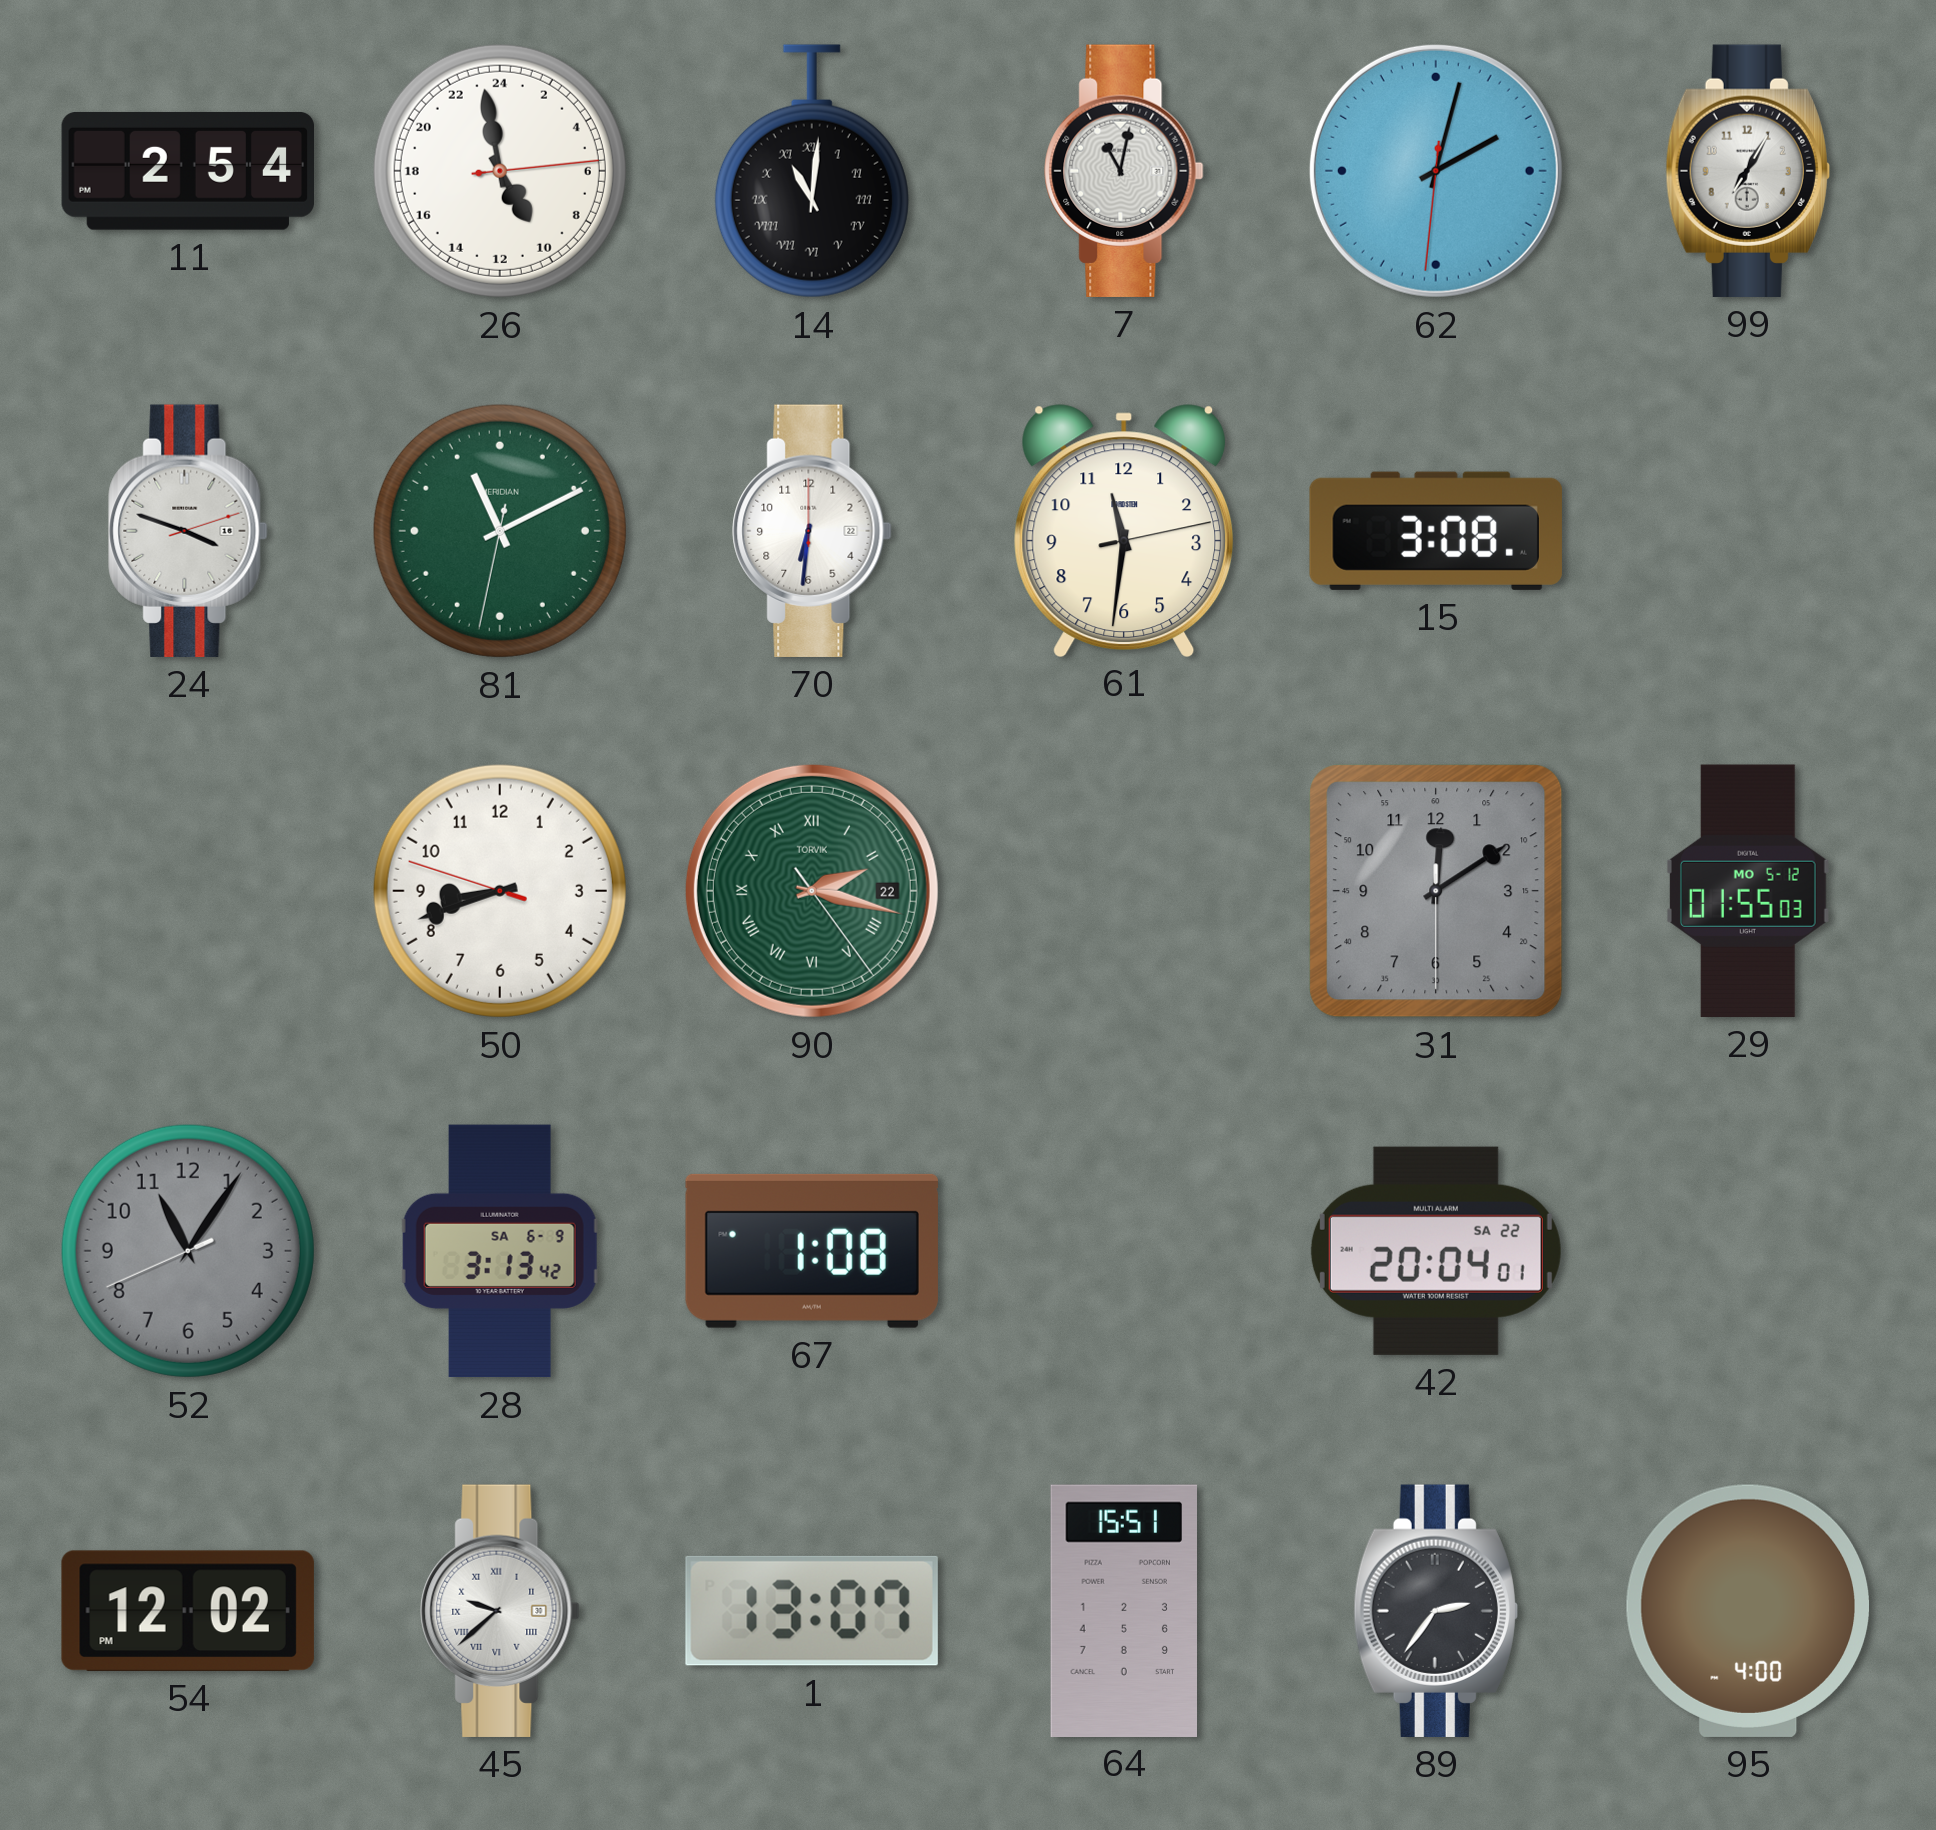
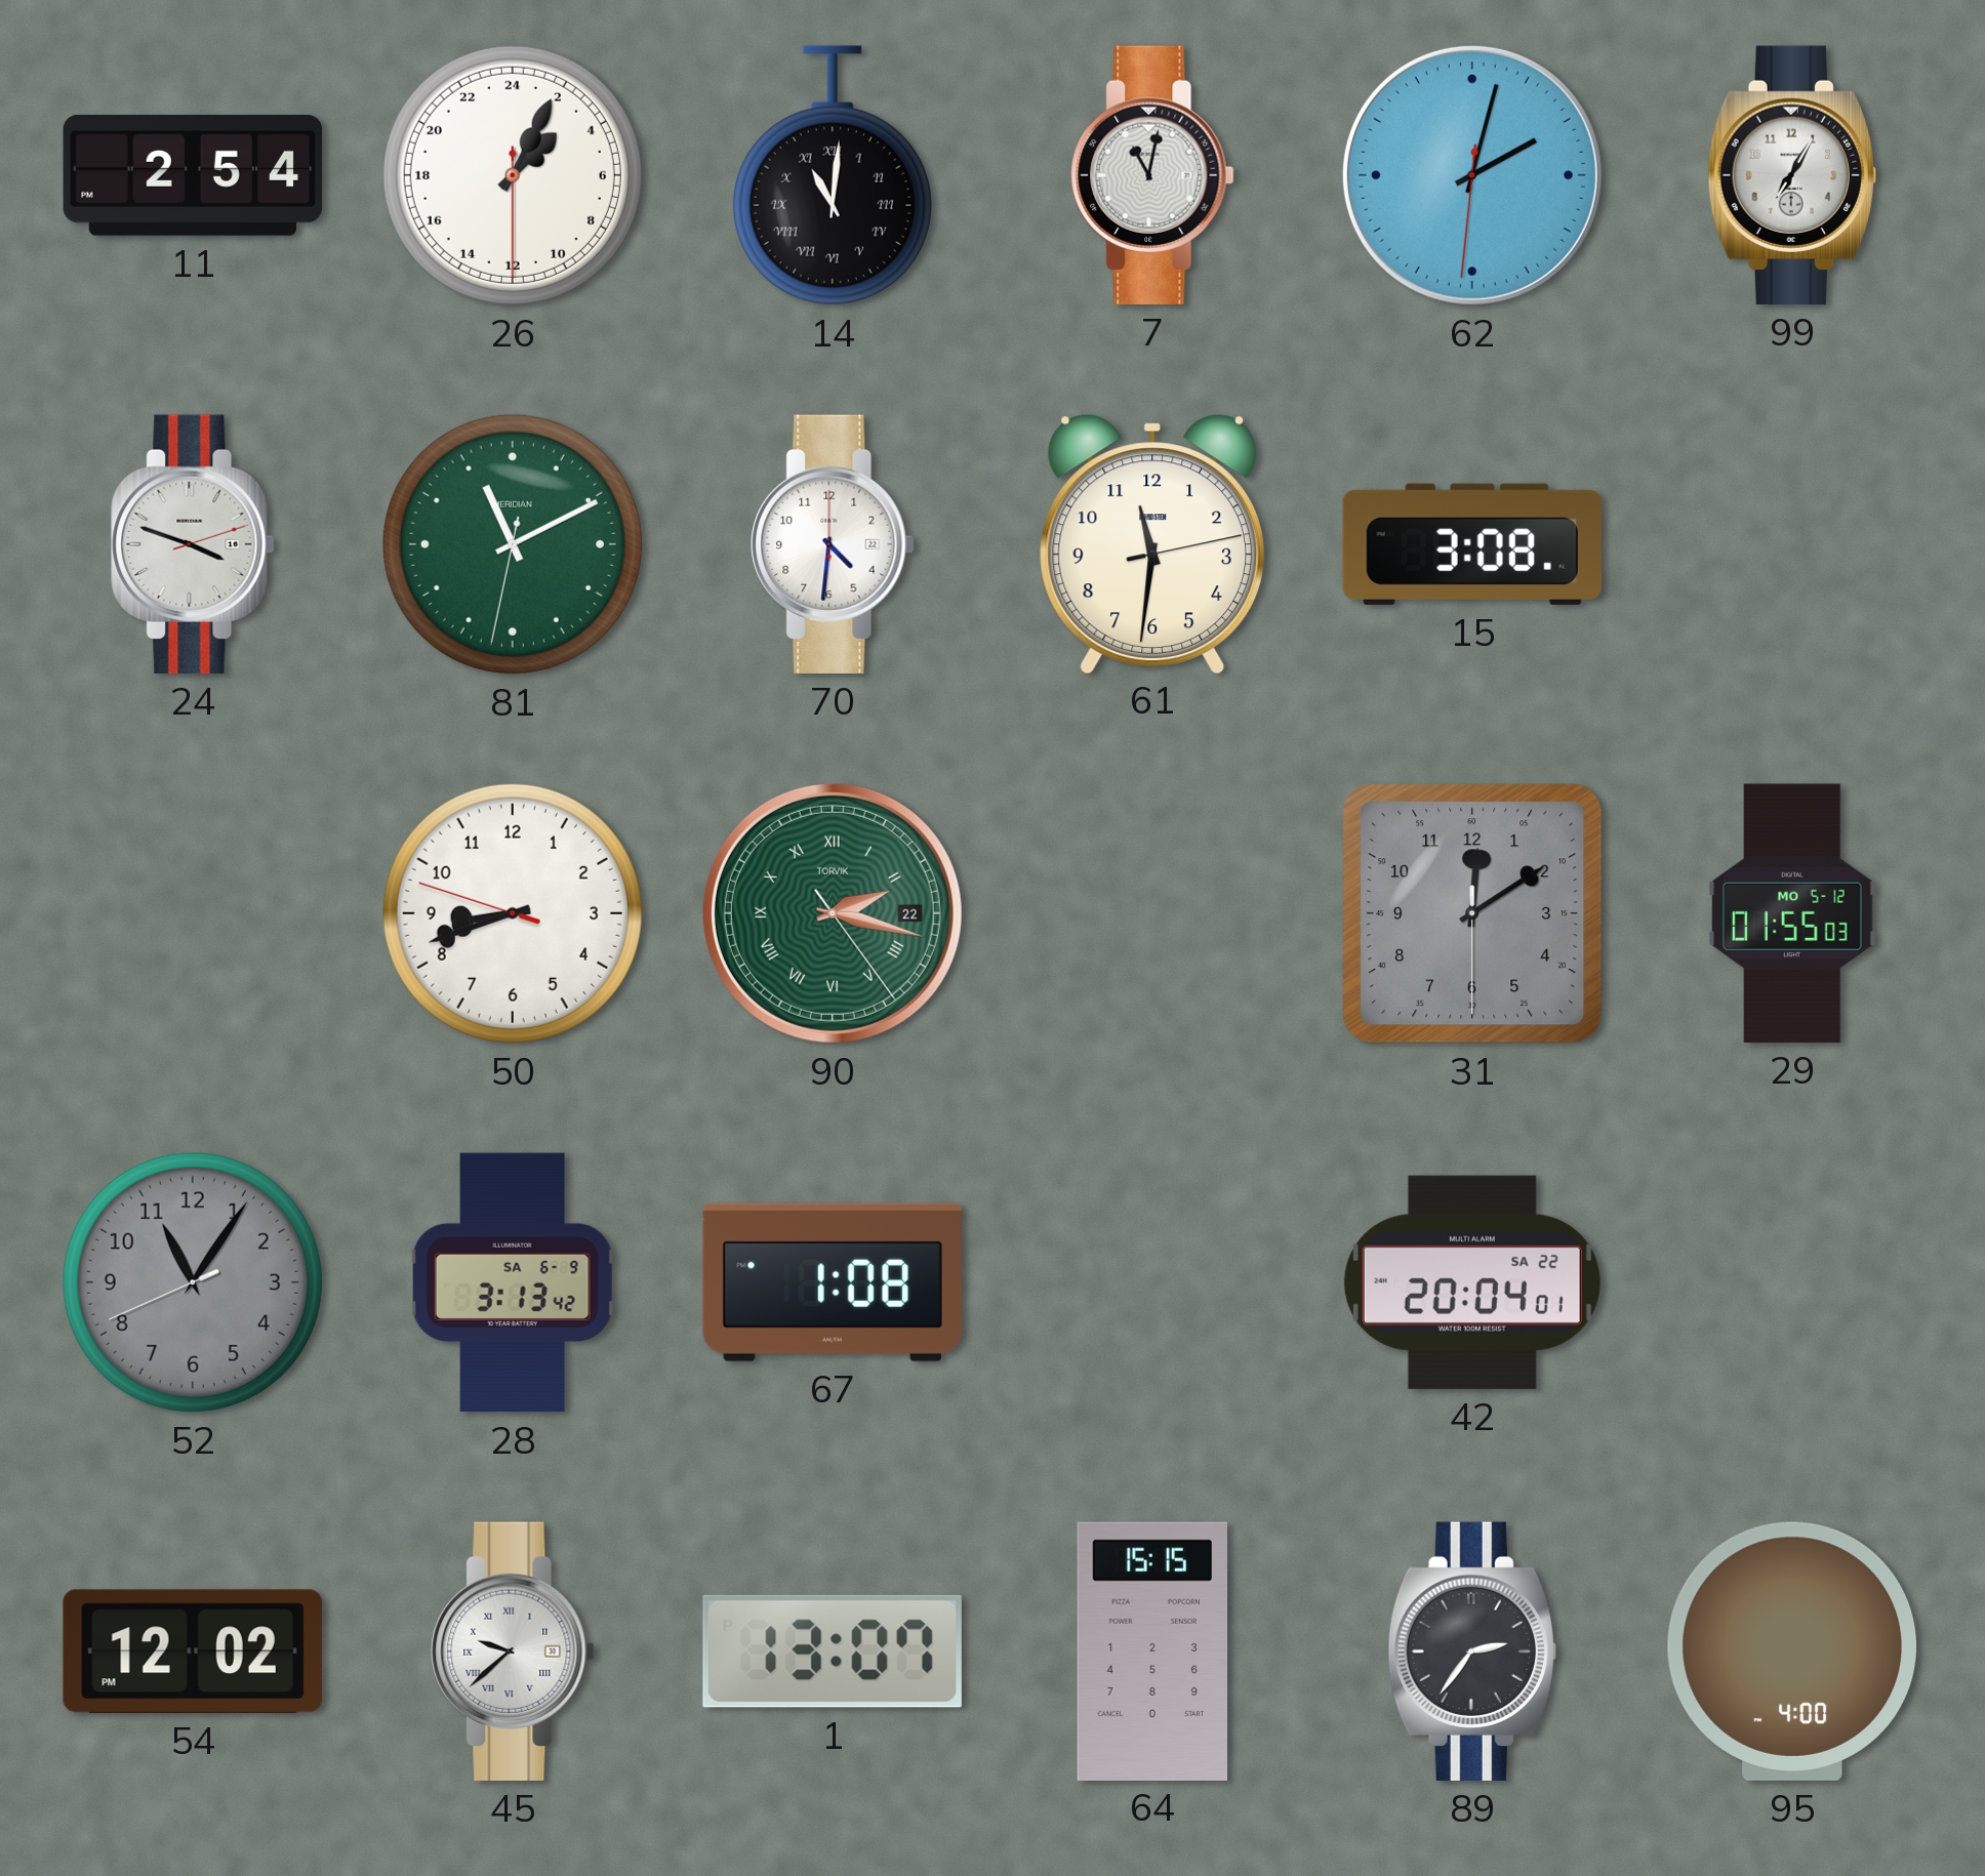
26: 9:58 -> 3:04 (513, 175)
70: 6:31 -> 4:31 (833, 544)
64: 15:51 -> 15:15 (1151, 1650)
